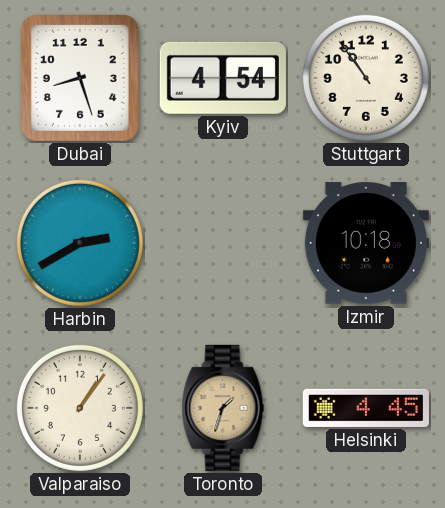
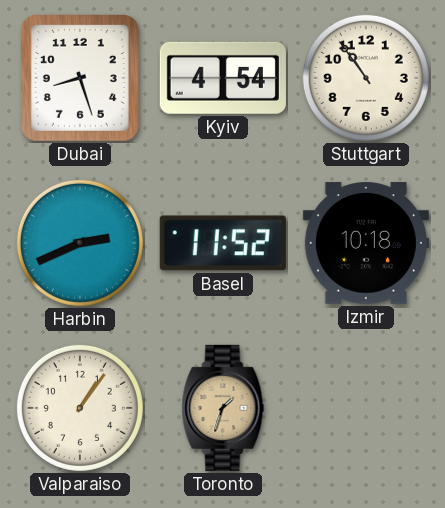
Harbin: 2:40 -> 2:41 (80, 243)
Basel: none -> 11:52 (223, 243)
Helsinki: 4:45 -> none (366, 408)
